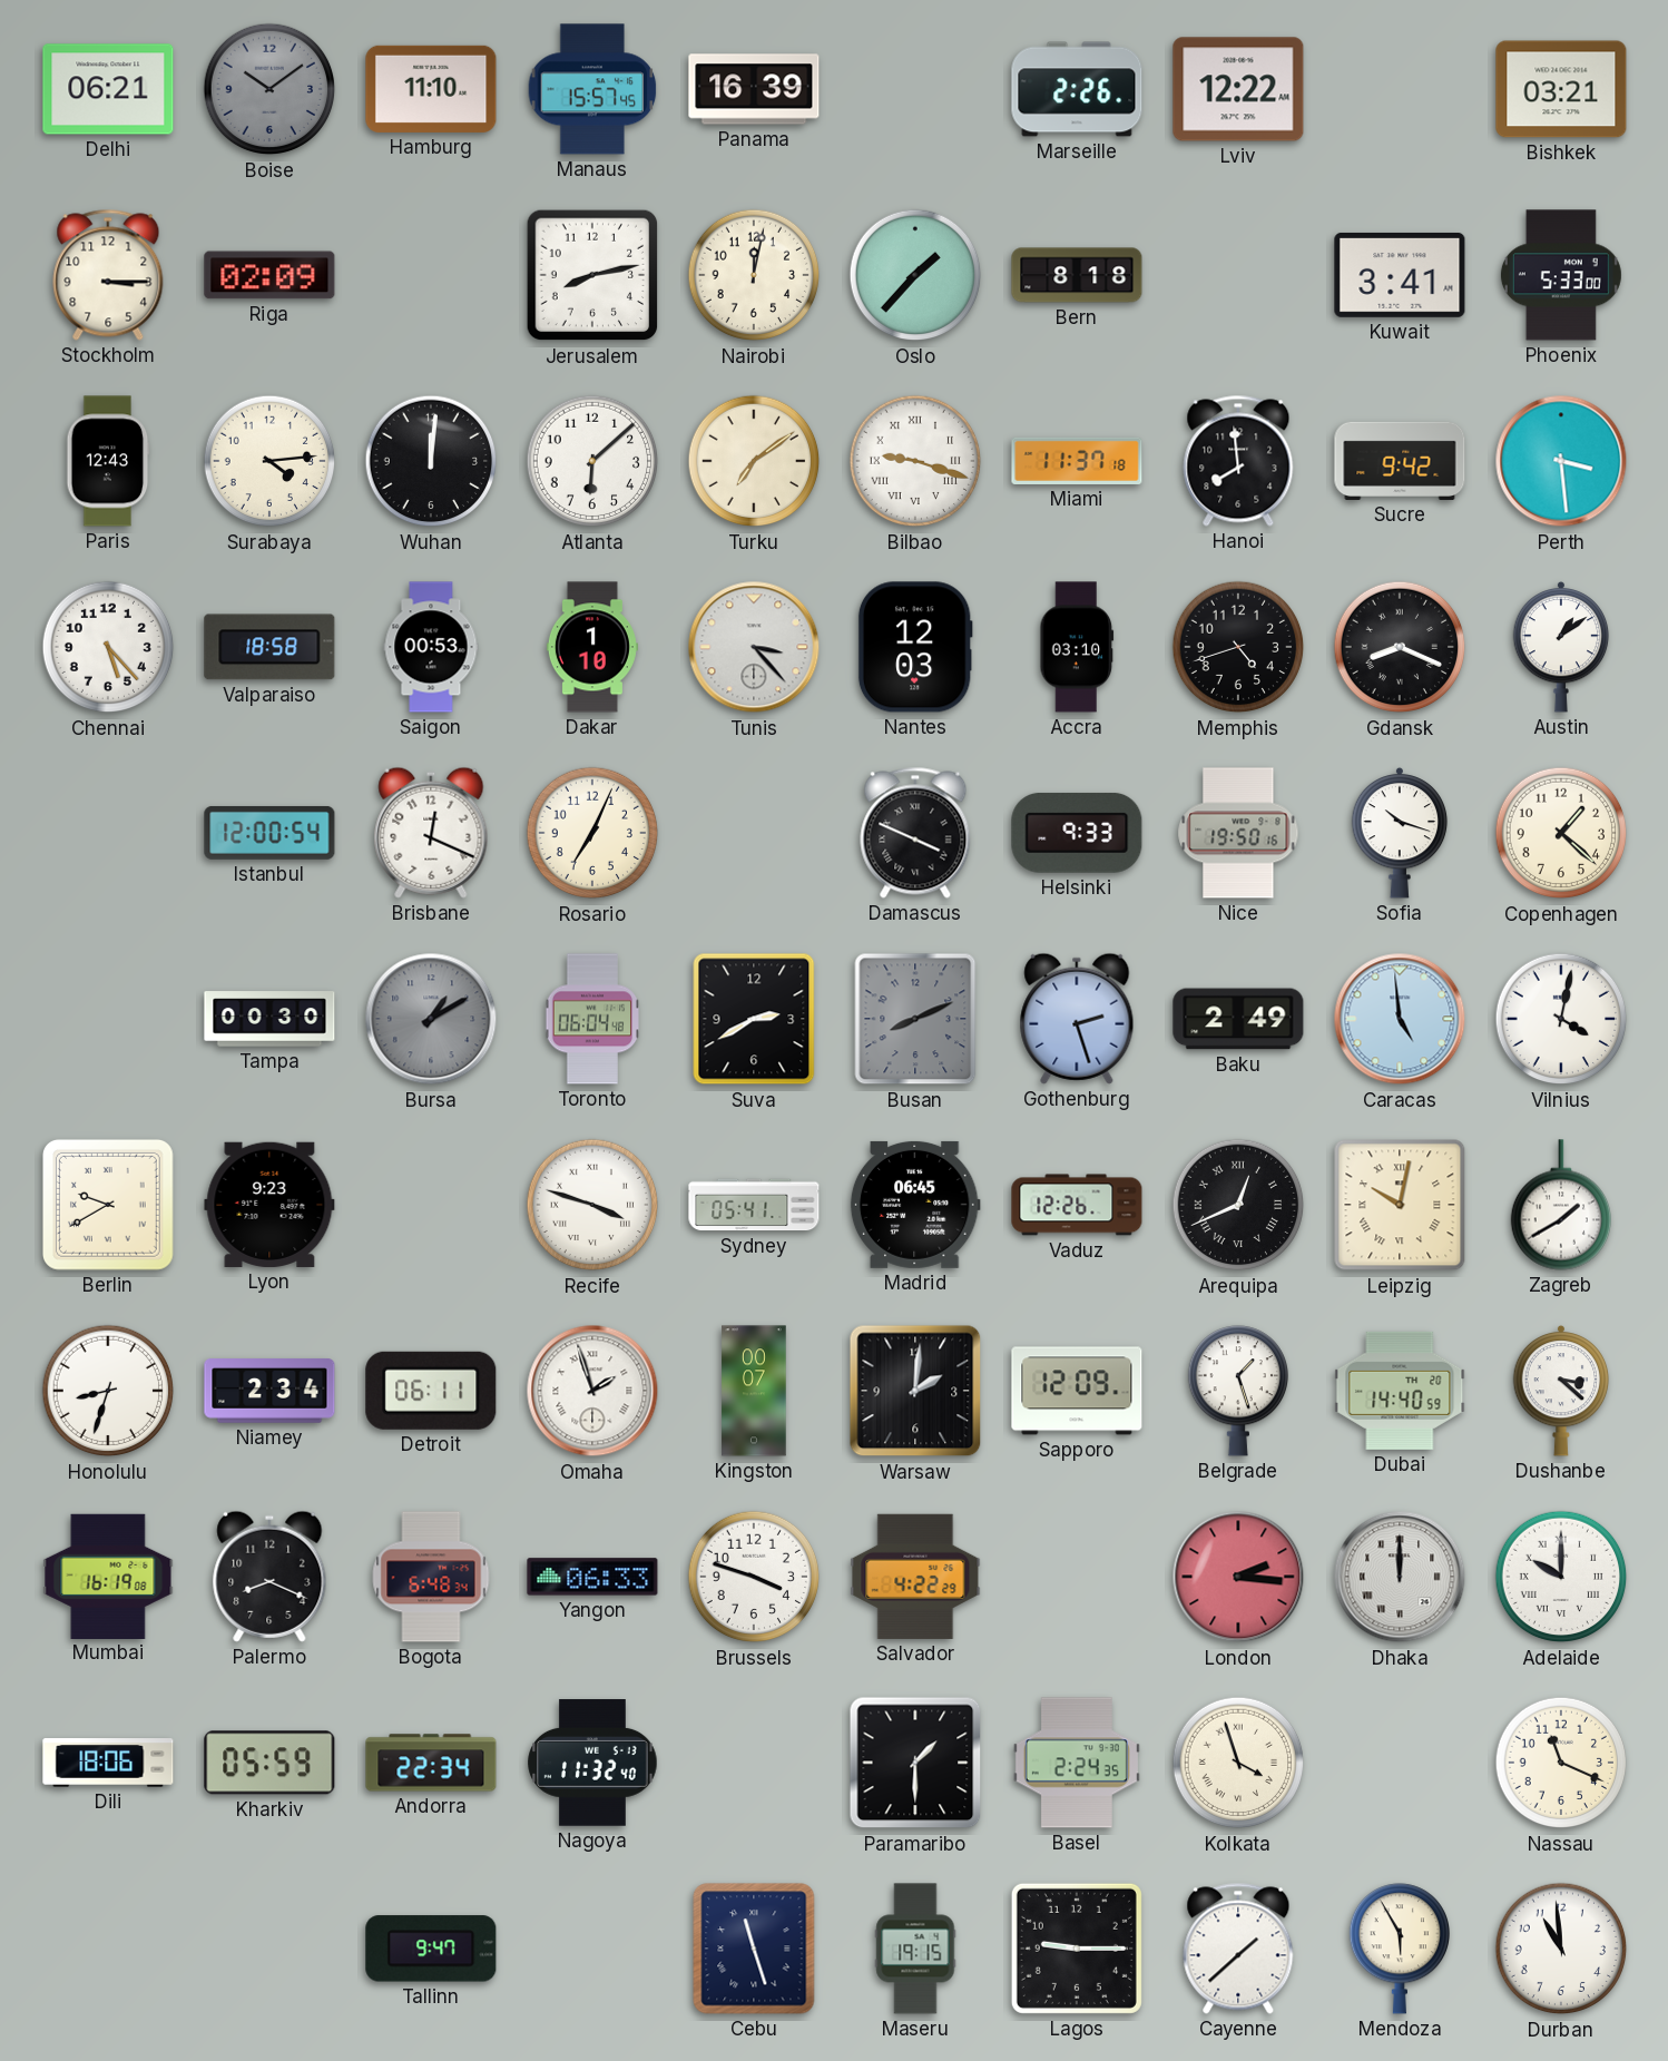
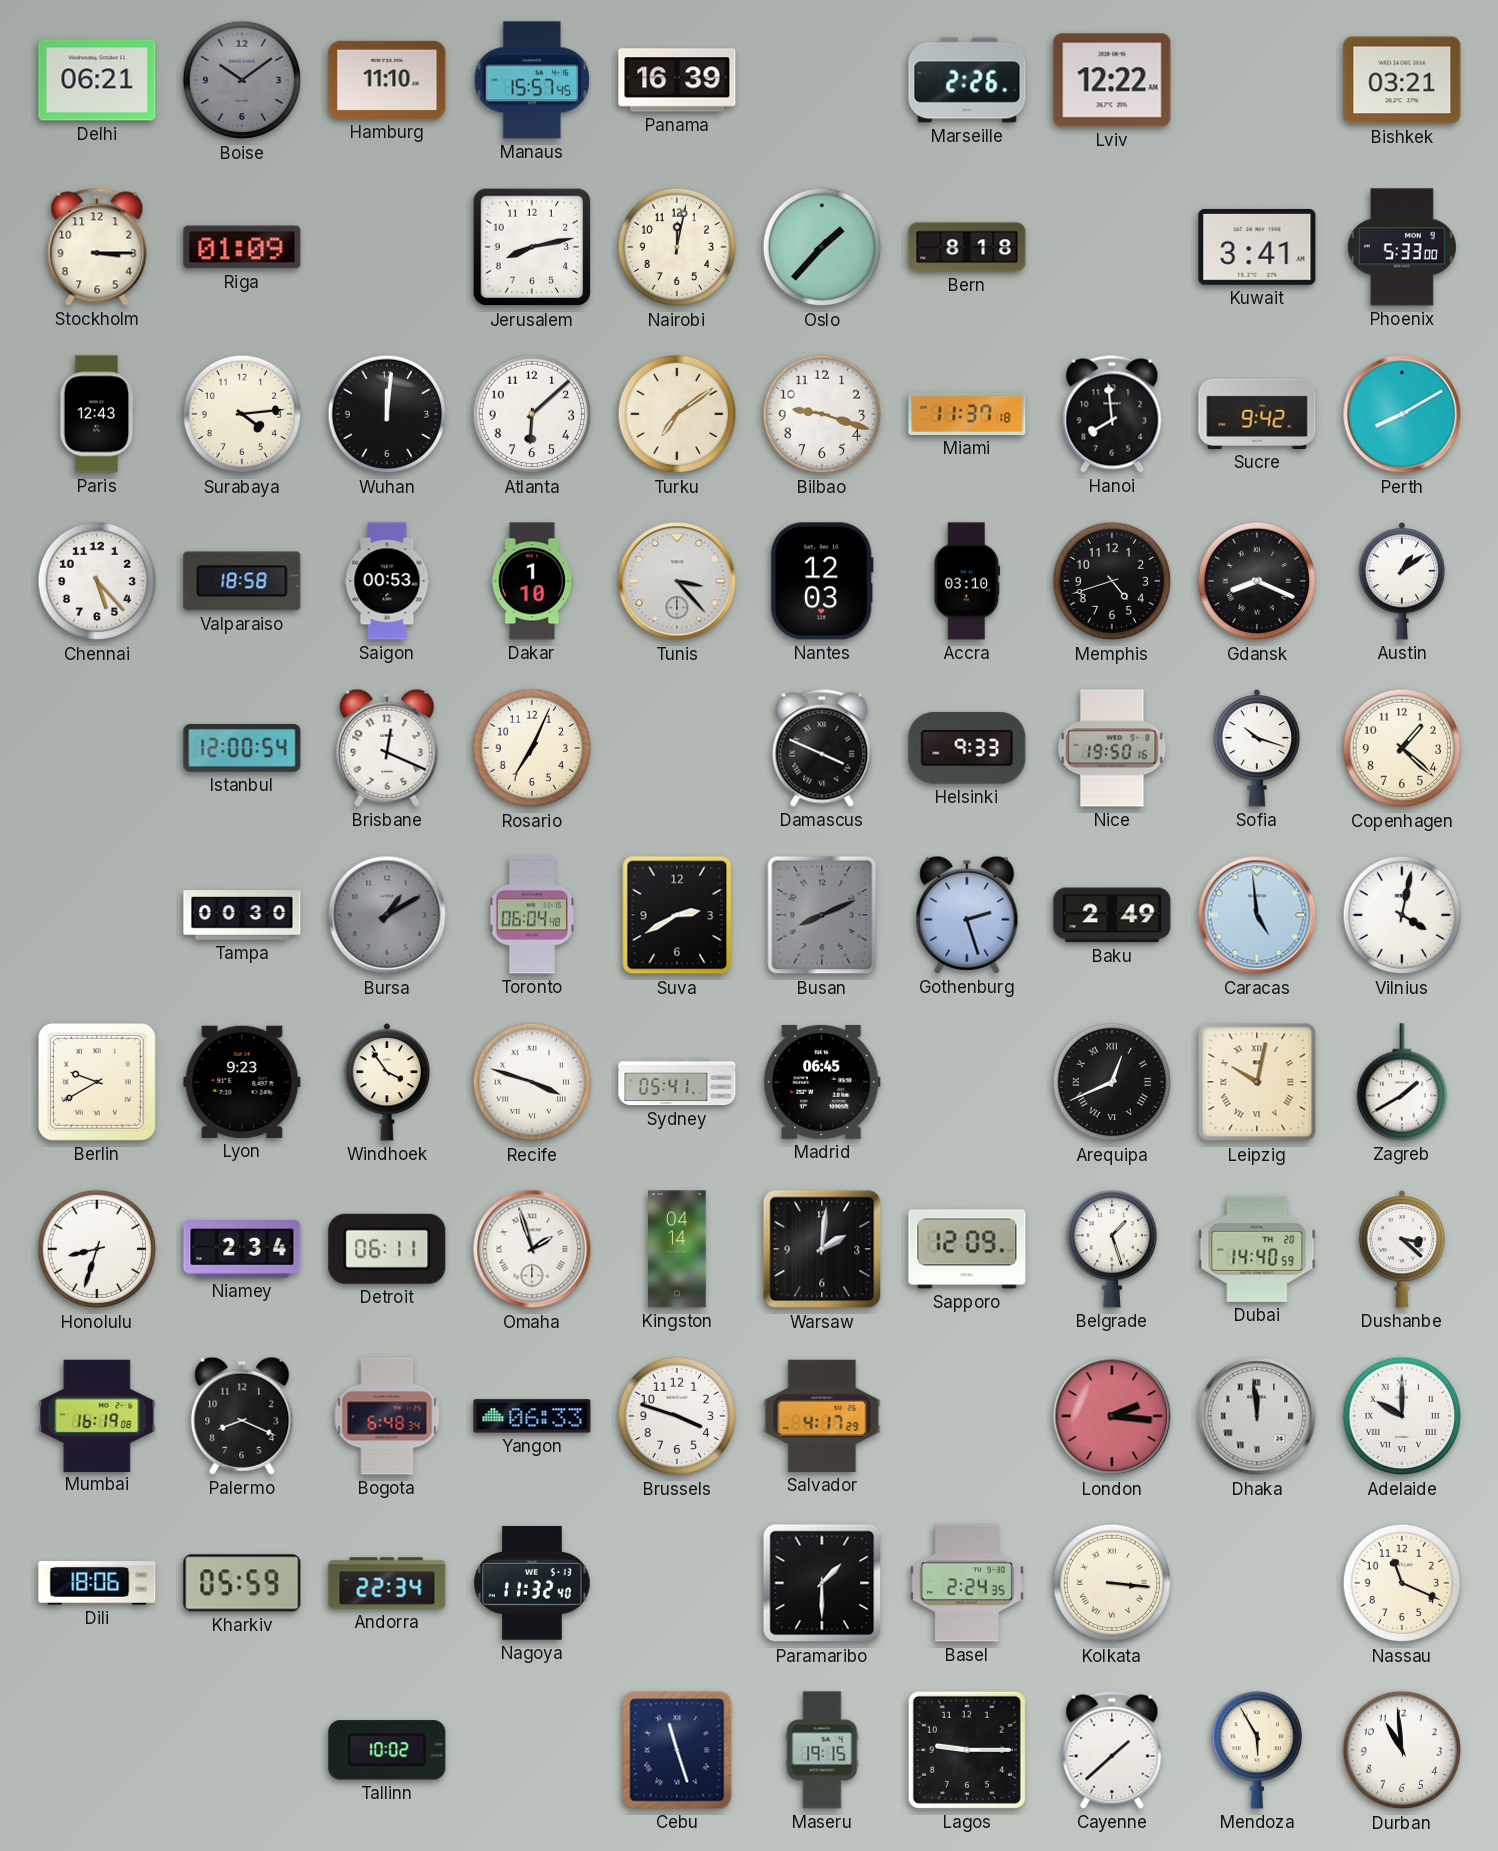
Riga: 02:09 -> 01:09 (242, 247)
Bilbao numerals: Roman -> Arabic (822, 414)
Perth: 3:29 -> 8:10 (1402, 414)
Windhoek: none -> 3:54 (387, 1082)
Vaduz: 12:26 -> none (1077, 1205)
Kingston: 00:07 -> 04:14 (677, 1249)
Salvador: 4:22 -> 4:17 (822, 1416)
Dhaka: 12:00 -> 11:59 (1257, 1416)
Kolkata: 3:57 -> 3:16 (1112, 1583)
Tallinn: 9:47 -> 10:02 (387, 1750)
